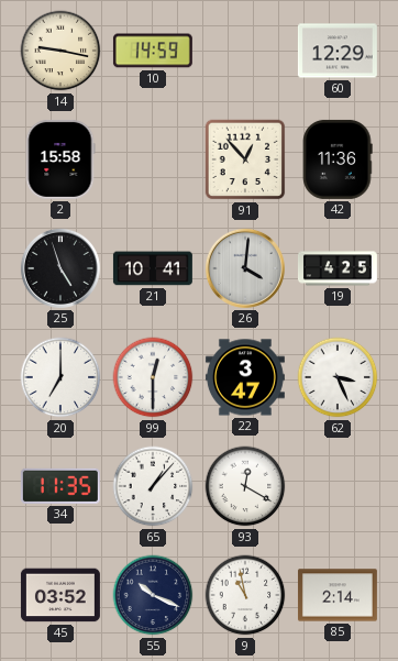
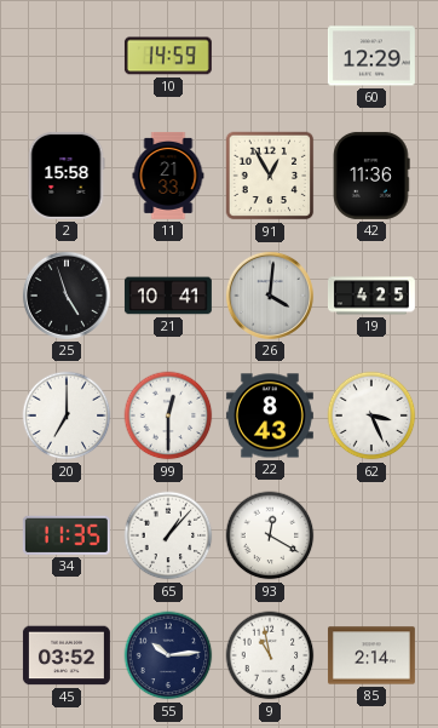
14: 9:17 -> none (60, 51)
11: none -> 21:33 (168, 176)
91: 12:53 -> 12:55 (270, 176)
22: 3:47 -> 8:43 (270, 415)
55: 10:19 -> 10:14 (168, 655)
